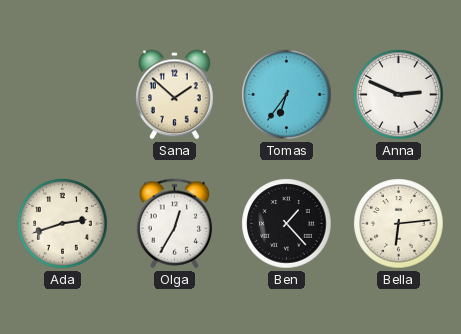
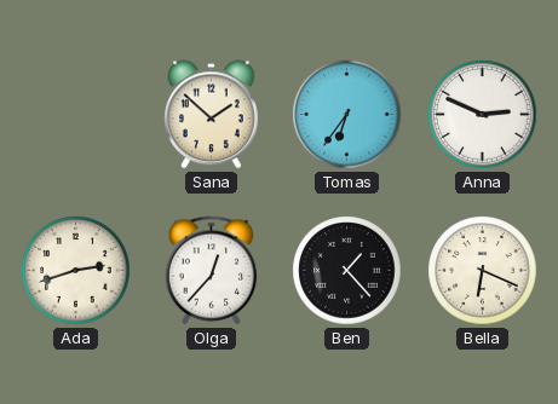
Olga: 12:35 -> 12:37 (212, 271)
Bella: 6:14 -> 6:19 (483, 271)
